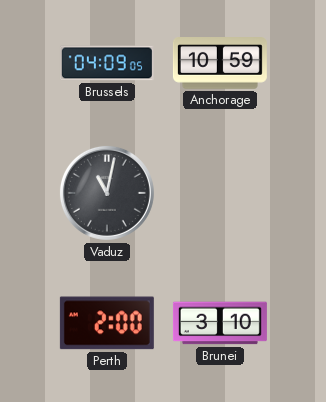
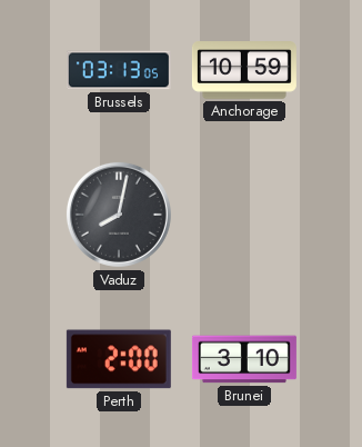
Brussels: 04:09 -> 03:13 (119, 70)
Vaduz: 11:02 -> 8:02 (119, 215)
